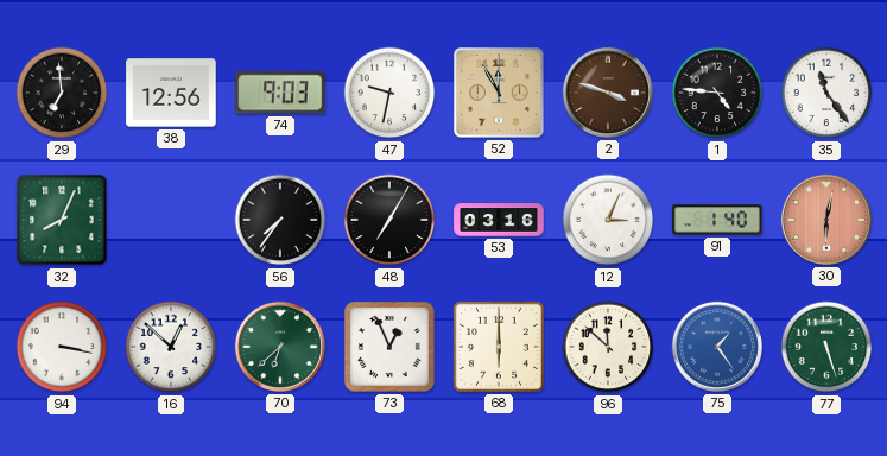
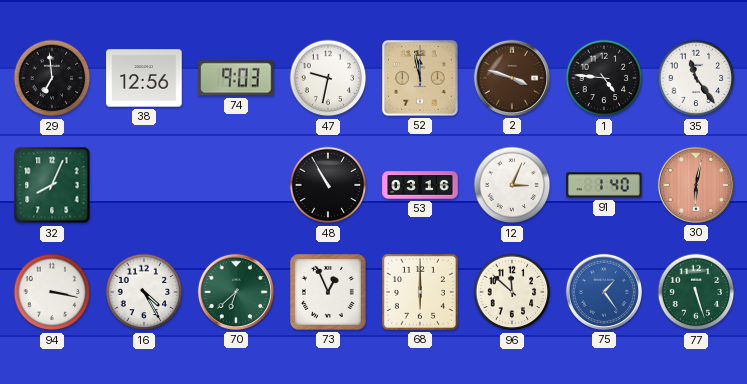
52: 11:55 -> 11:58 (420, 78)
56: 7:36 -> none (280, 220)
48: 7:05 -> 10:55 (328, 185)
16: 12:52 -> 4:25 (144, 292)
